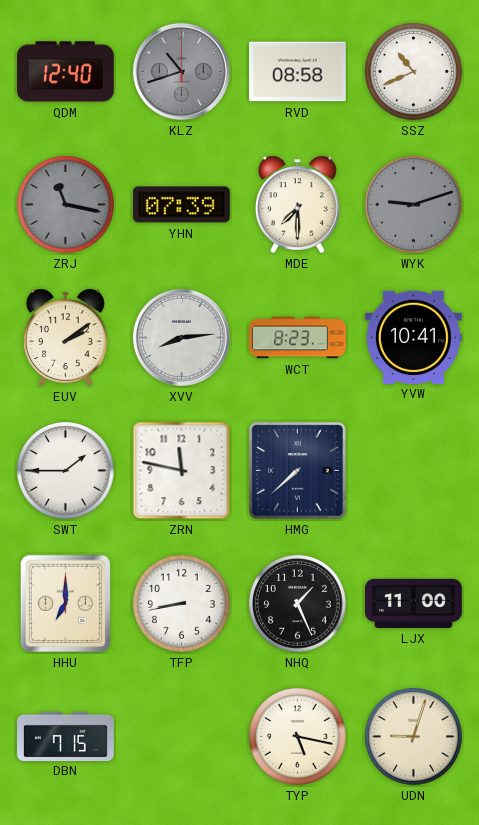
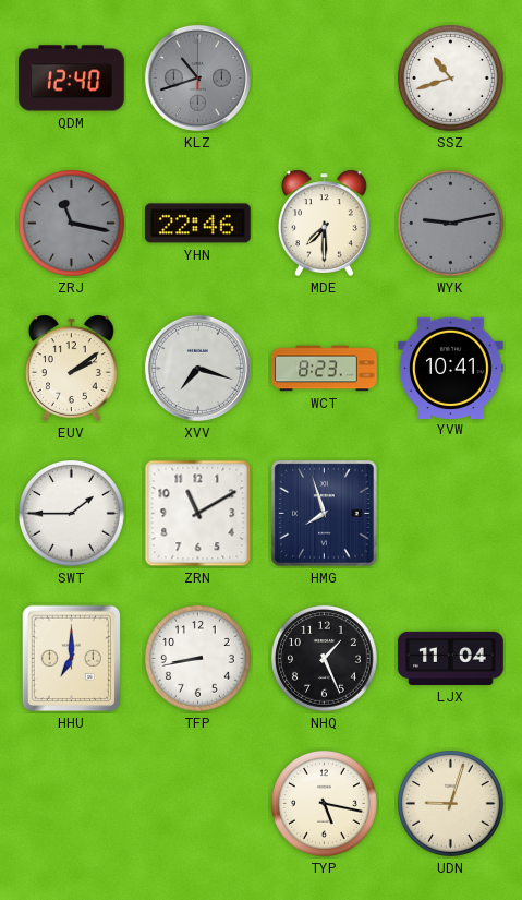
RVD: 08:58 -> none (298, 72)
SSZ: 10:41 -> 10:42 (451, 79)
YHN: 07:39 -> 22:46 (198, 224)
WYK: 9:12 -> 9:13 (451, 224)
XVV: 8:14 -> 7:18 (197, 368)
ZRN: 11:47 -> 11:10 (198, 514)
HMG: 7:38 -> 7:57 (325, 514)
LJX: 11:00 -> 11:04 (451, 658)
DBN: 7:15 -> none (66, 736)
